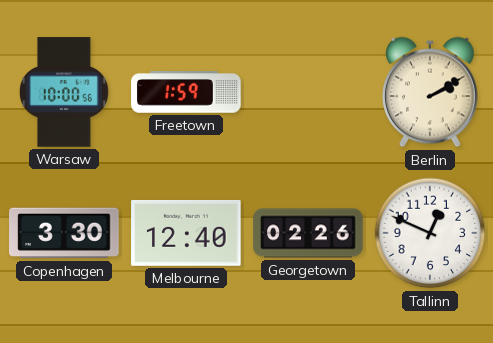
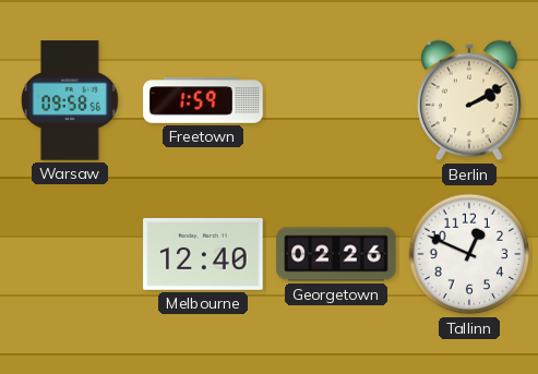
Warsaw: 10:00 -> 09:58 (71, 100)
Copenhagen: 3:30 -> none (64, 233)
